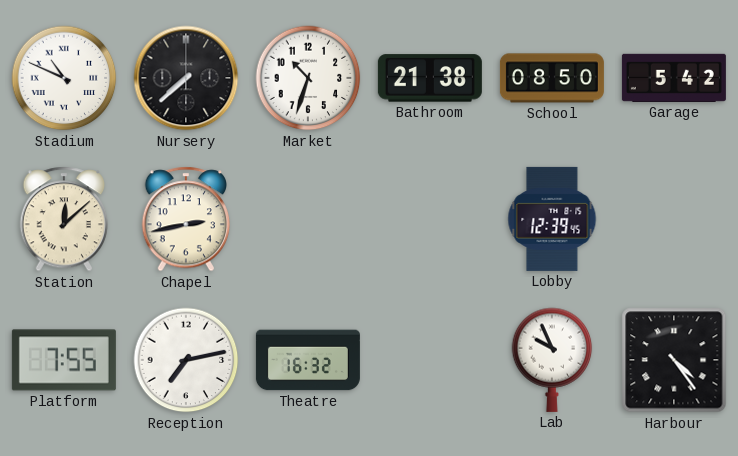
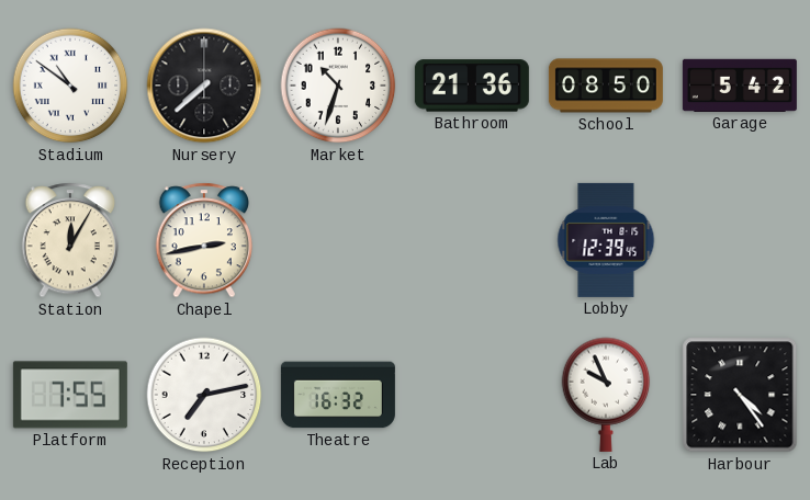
Stadium: 10:49 -> 10:51 (70, 86)
Bathroom: 21:38 -> 21:36 (472, 86)
Station: 12:08 -> 12:05 (69, 240)
